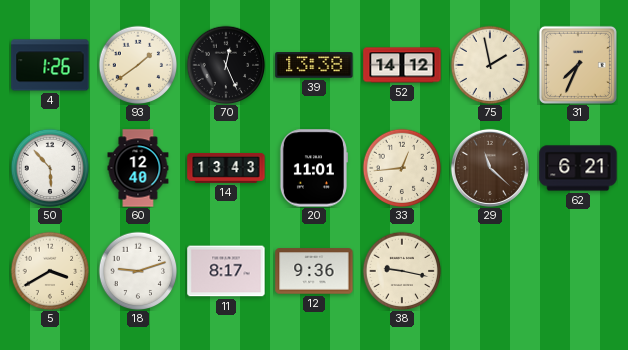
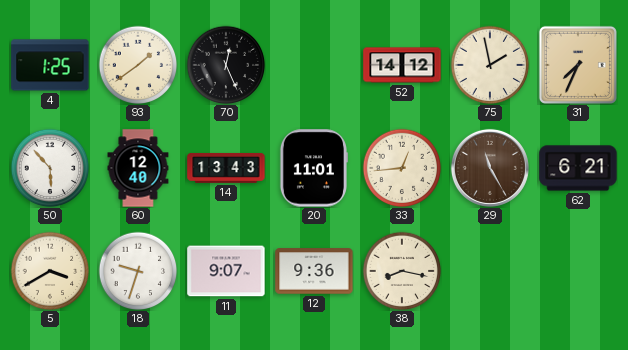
4: 1:26 -> 1:25 (50, 65)
39: 13:38 -> none (314, 65)
29: 11:22 -> 11:25 (490, 168)
18: 9:12 -> 9:33 (138, 271)
11: 8:17 -> 9:07 (226, 271)
38: 9:17 -> 8:17 (402, 271)
